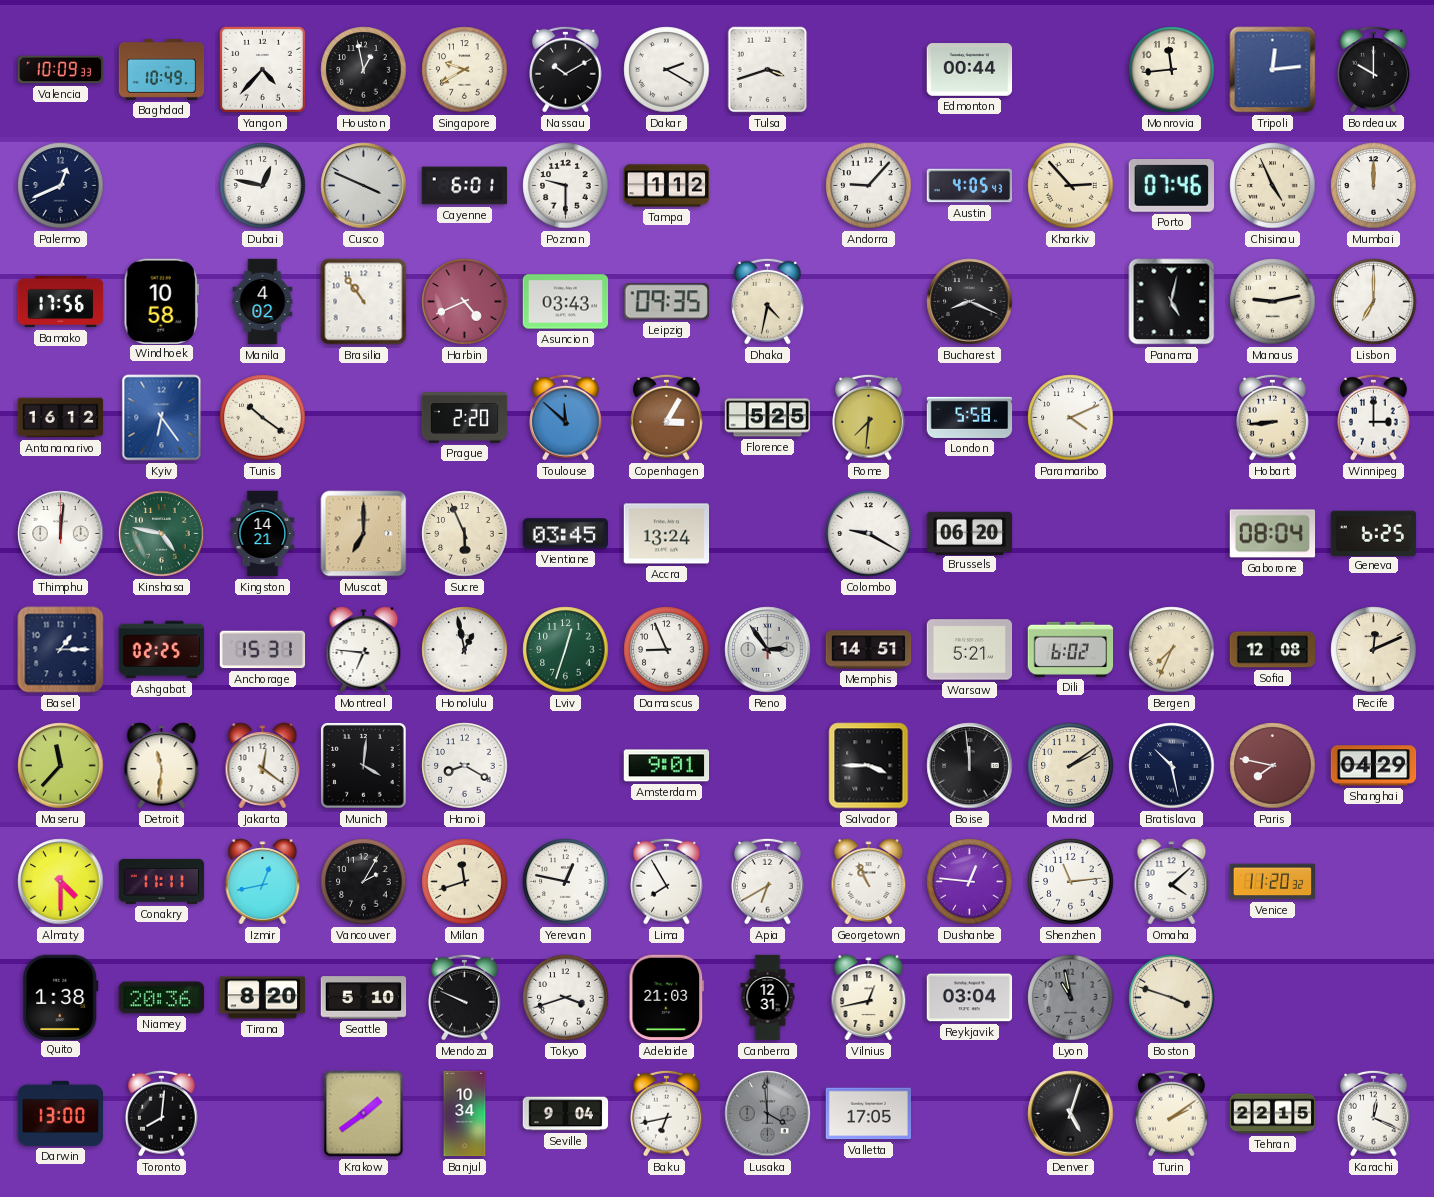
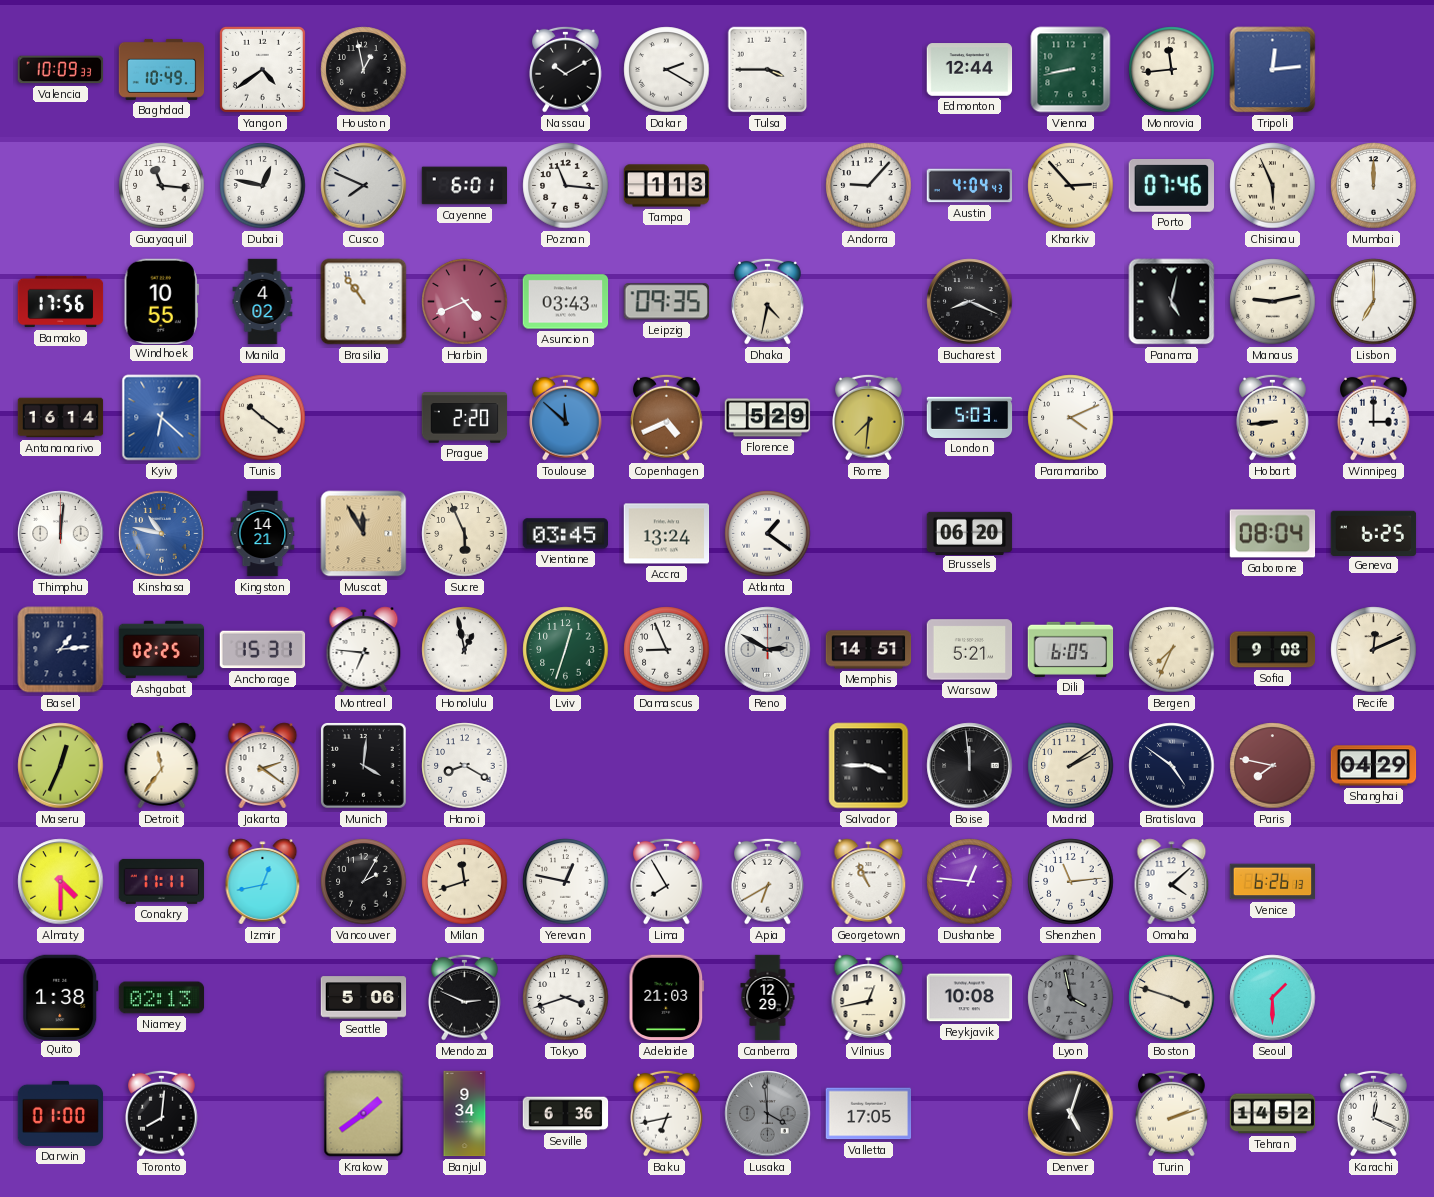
Yangon: 4:37 -> 4:39 (262, 69)
Singapore: 9:40 -> none (465, 70)
Tulsa: 3:42 -> 3:45 (768, 70)
Edmonton: 00:44 -> 12:44 (970, 70)
Vienna: none -> 8:43 (1071, 70)
Bordeaux: 10:00 -> none (1374, 69)
Palermo: 12:41 -> none (61, 186)
Guayaquil: none -> 11:16 (162, 186)
Cusco: 3:49 -> 7:49 (364, 186)
Poznan: 9:30 -> 11:16 (566, 186)
Tampa: 1:12 -> 1:13 (667, 186)
Austin: 4:05 -> 4:04 (970, 186)
Chisinau: 4:56 -> 5:56 (1273, 186)
Windhoek: 10:58 -> 10:55 (161, 301)
Antananarivo: 16:12 -> 16:14 (61, 418)
Kyiv: 6:24 -> 6:22 (162, 418)
Copenhagen: 3:05 -> 4:41 (667, 417)
Florence: 5:25 -> 5:29 (768, 418)
London: 5:58 -> 5:03 (970, 417)
Kinshasa: 4:47 -> 10:47 (162, 534)
Kinshasa dial: green -> blue (162, 534)
Muscat: 7:00 -> 11:55 (364, 534)
Atlanta: none -> 1:21 (768, 534)
Colombo: 9:20 -> none (869, 534)
Basel: 1:15 -> 1:14 (61, 650)
Reno: 2:54 -> 2:50 (768, 650)
Dili: 6:02 -> 6:05 (1071, 649)
Sofia: 12:08 -> 9:08 (1273, 650)
Maseru: 11:37 -> 12:34 (61, 766)
Detroit: 11:31 -> 11:36 (162, 766)
Jakarta: 12:21 -> 2:21 (263, 766)
Amsterdam: 9:01 -> none (667, 766)
Bratislava: 10:28 -> 4:51 (1172, 766)
Venice: 11:20 -> 6:26 (1273, 882)
Niamey: 20:36 -> 02:13 (162, 998)
Tirana: 8:20 -> none (263, 998)
Seattle: 5:10 -> 5:06 (364, 998)
Mendoza: 9:49 -> 2:49 (465, 997)
Canberra: 12:31 -> 12:29 (768, 998)
Reykjavik: 03:04 -> 10:08 (970, 998)
Lyon: 10:58 -> 3:58 (1071, 998)
Seoul: none -> 1:30 (1273, 998)
Darwin: 13:00 -> 01:00 (61, 1113)
Banjul: 10:34 -> 9:34 (465, 1114)
Seville: 9:04 -> 6:36 (566, 1114)
Turin: 2:09 -> 2:12 (1172, 1113)
Tehran: 22:15 -> 14:52 (1273, 1114)
